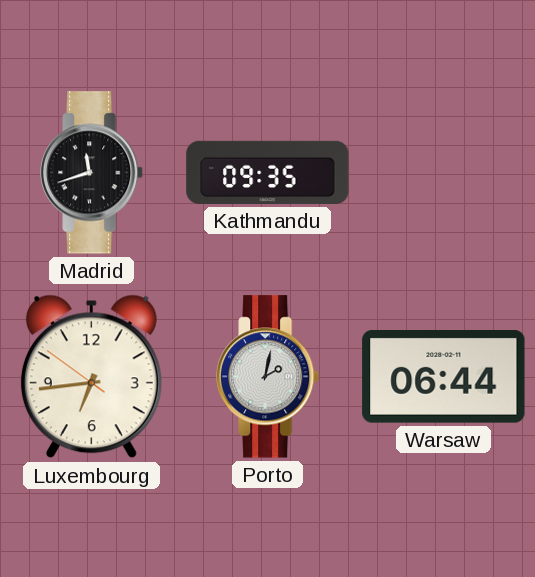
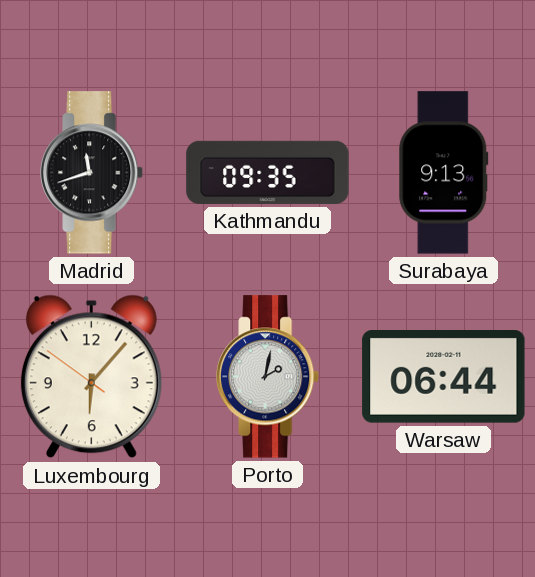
Surabaya: none -> 9:13 (444, 173)
Luxembourg: 6:43 -> 6:06 (91, 377)
